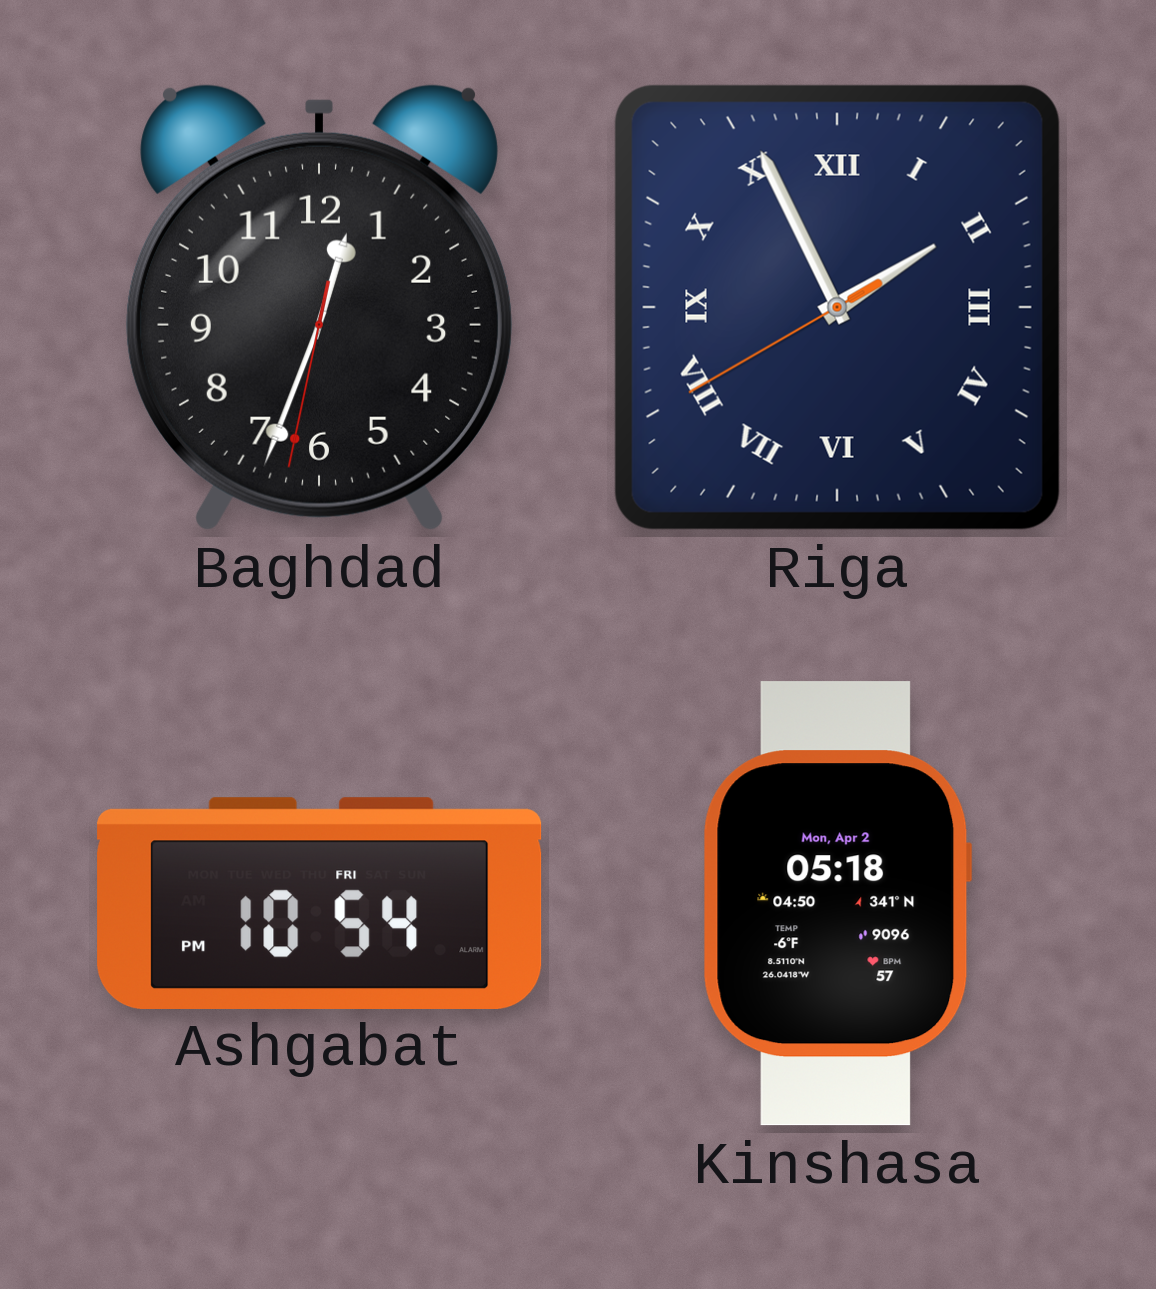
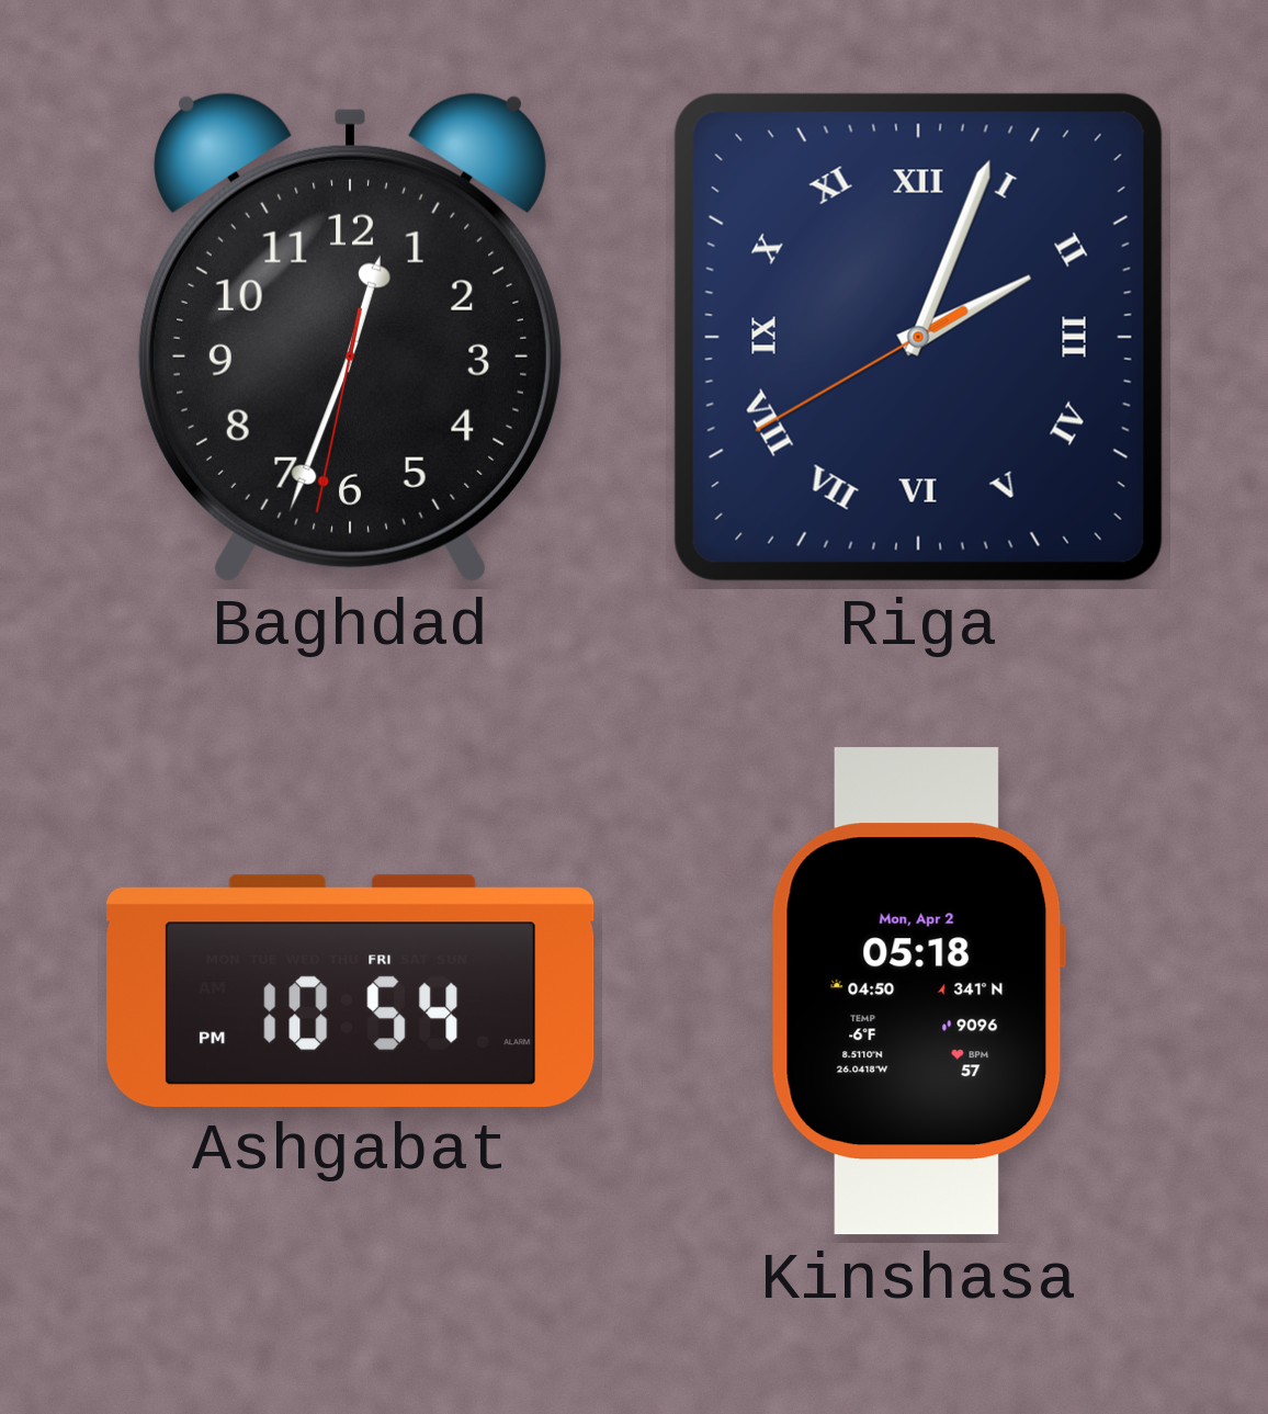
Riga: 1:55 -> 2:03 (918, 337)
